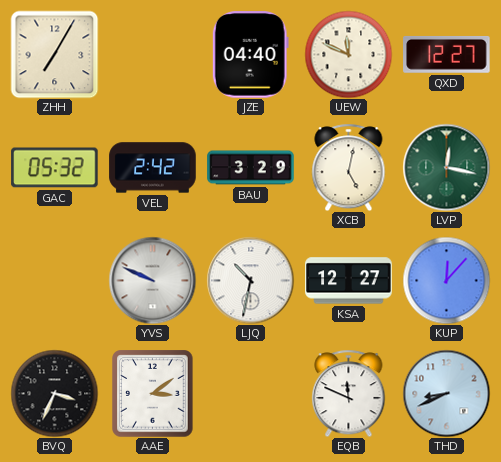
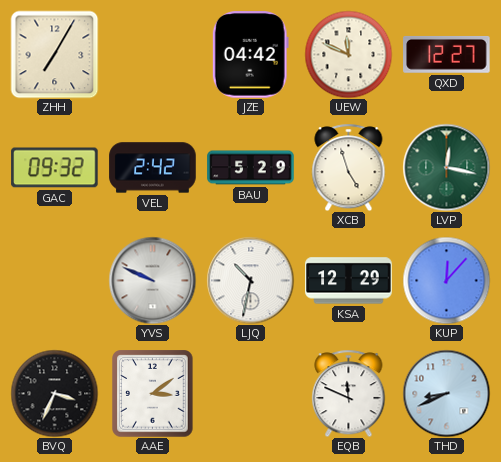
JZE: 04:40 -> 04:42 (250, 55)
GAC: 05:32 -> 09:32 (55, 168)
BAU: 3:29 -> 5:29 (251, 168)
XCB: 5:02 -> 4:57 (349, 167)
KSA: 12:27 -> 12:29 (349, 281)
